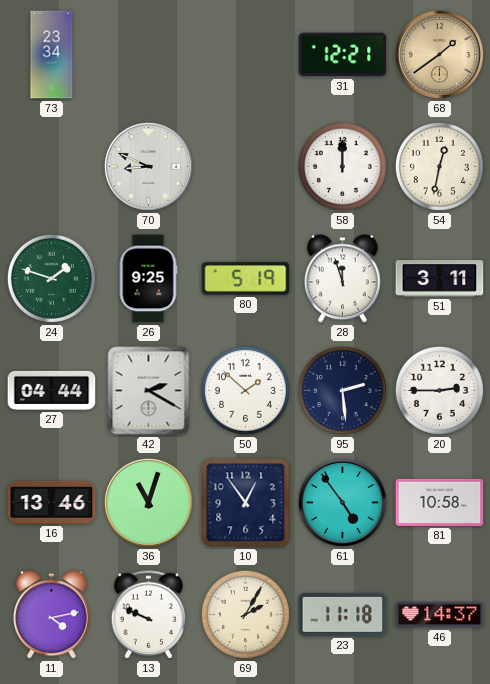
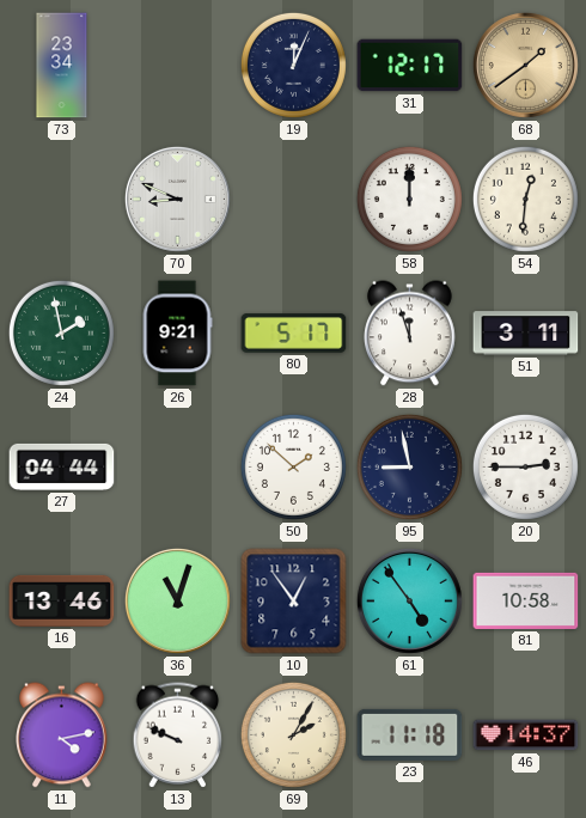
19: none -> 12:04 (293, 65)
31: 12:21 -> 12:17 (410, 66)
54: 12:32 -> 12:31 (525, 199)
24: 1:48 -> 1:58 (61, 332)
26: 9:25 -> 9:21 (177, 334)
80: 5:19 -> 5:17 (294, 334)
42: 2:20 -> none (149, 391)
95: 2:29 -> 8:58 (409, 466)
